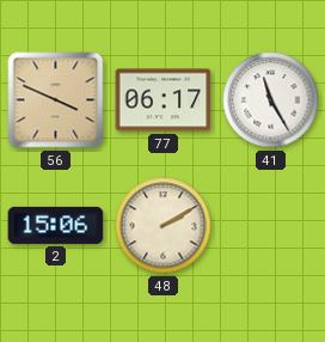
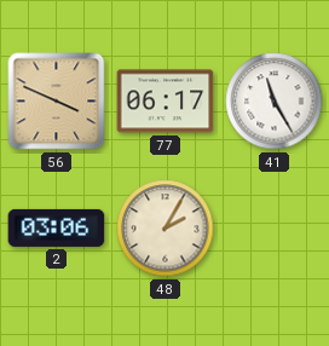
2: 15:06 -> 03:06 (57, 227)
48: 2:10 -> 2:05 (166, 229)
